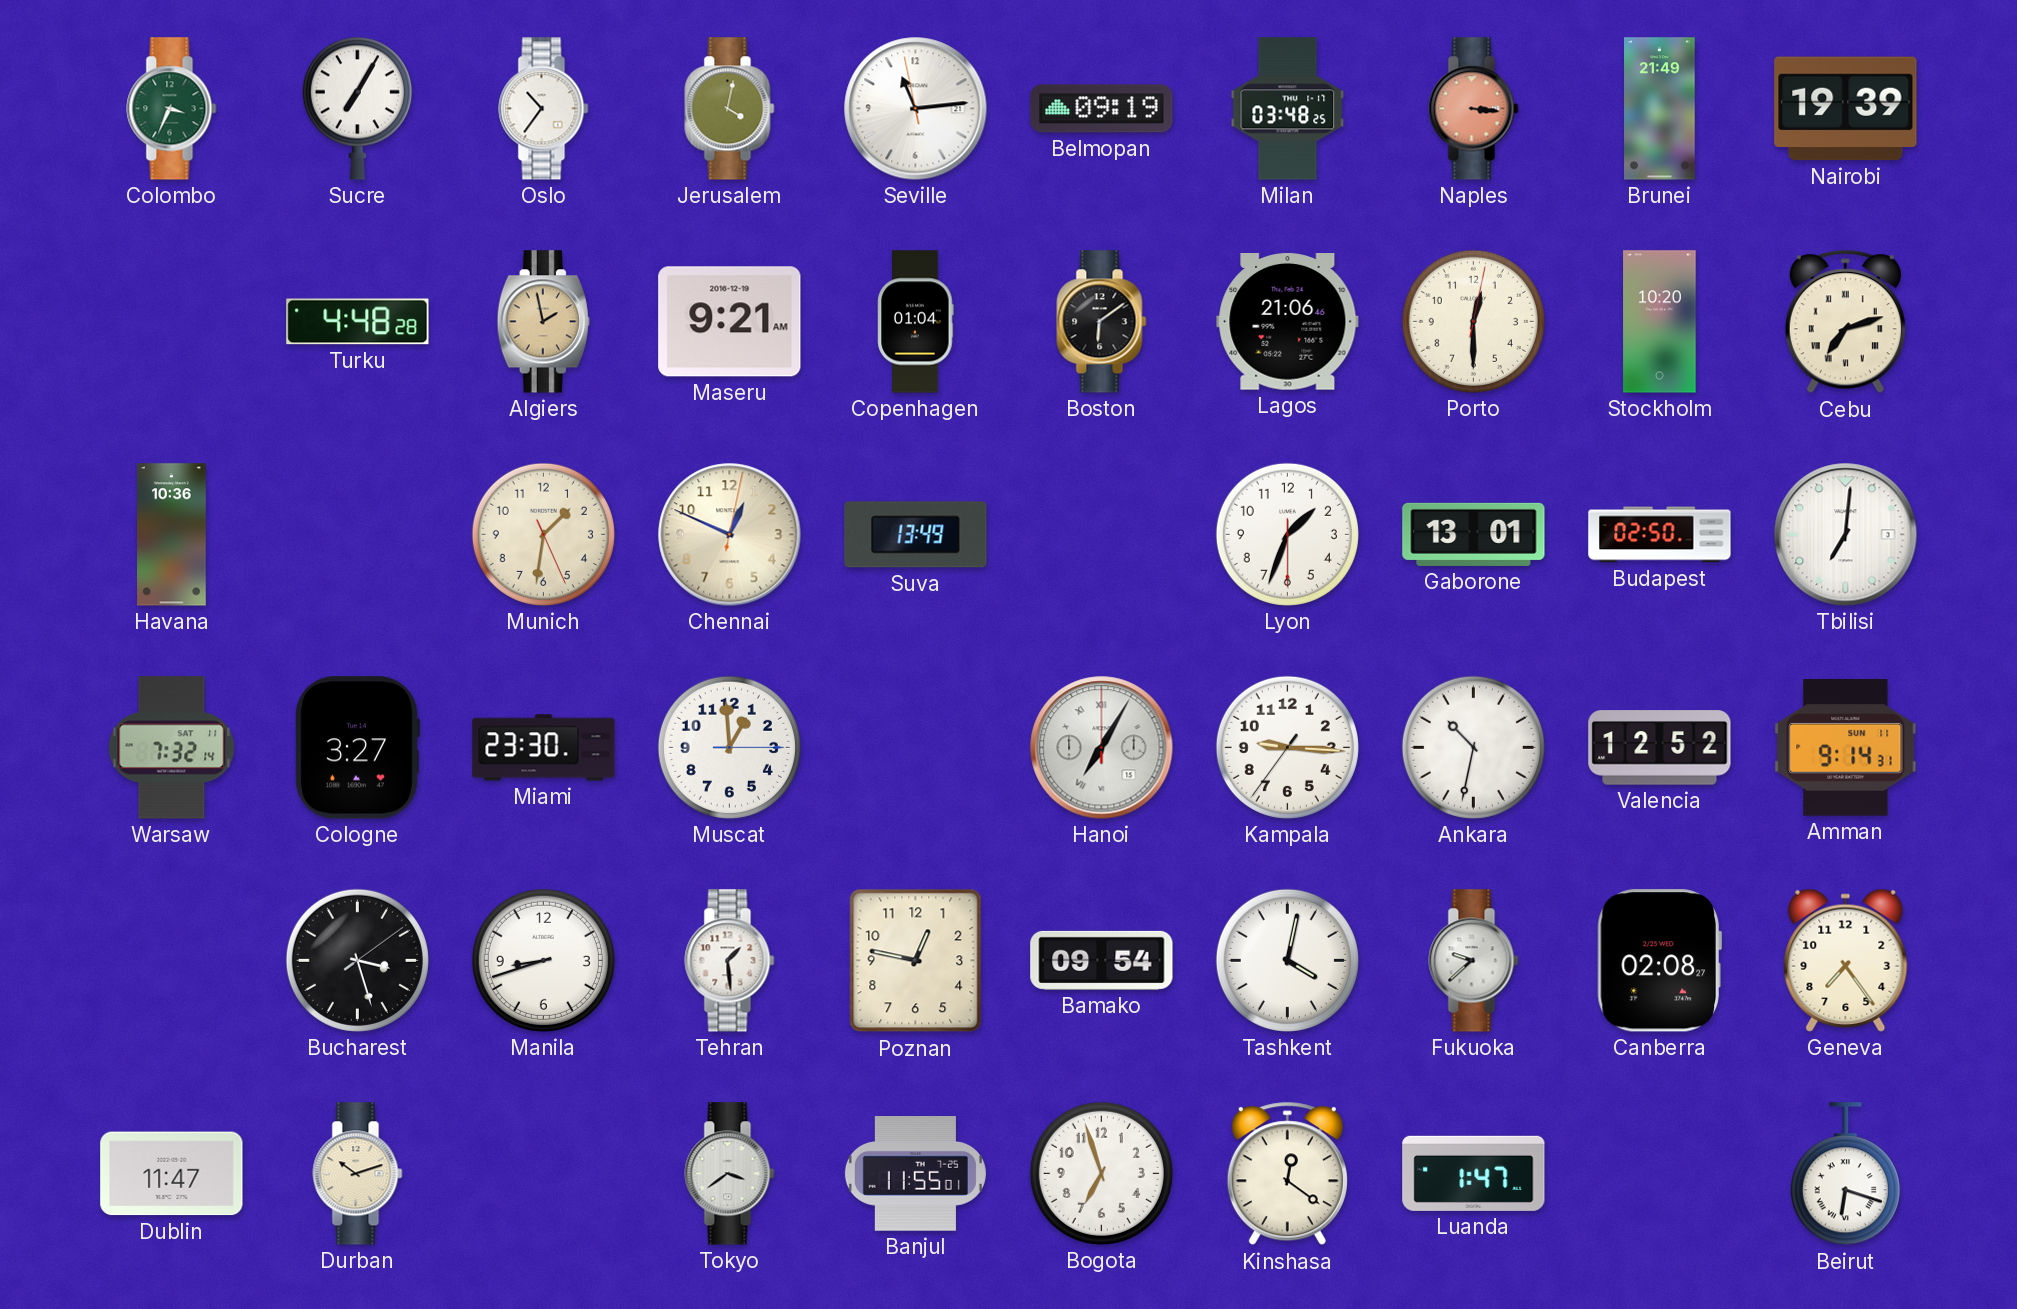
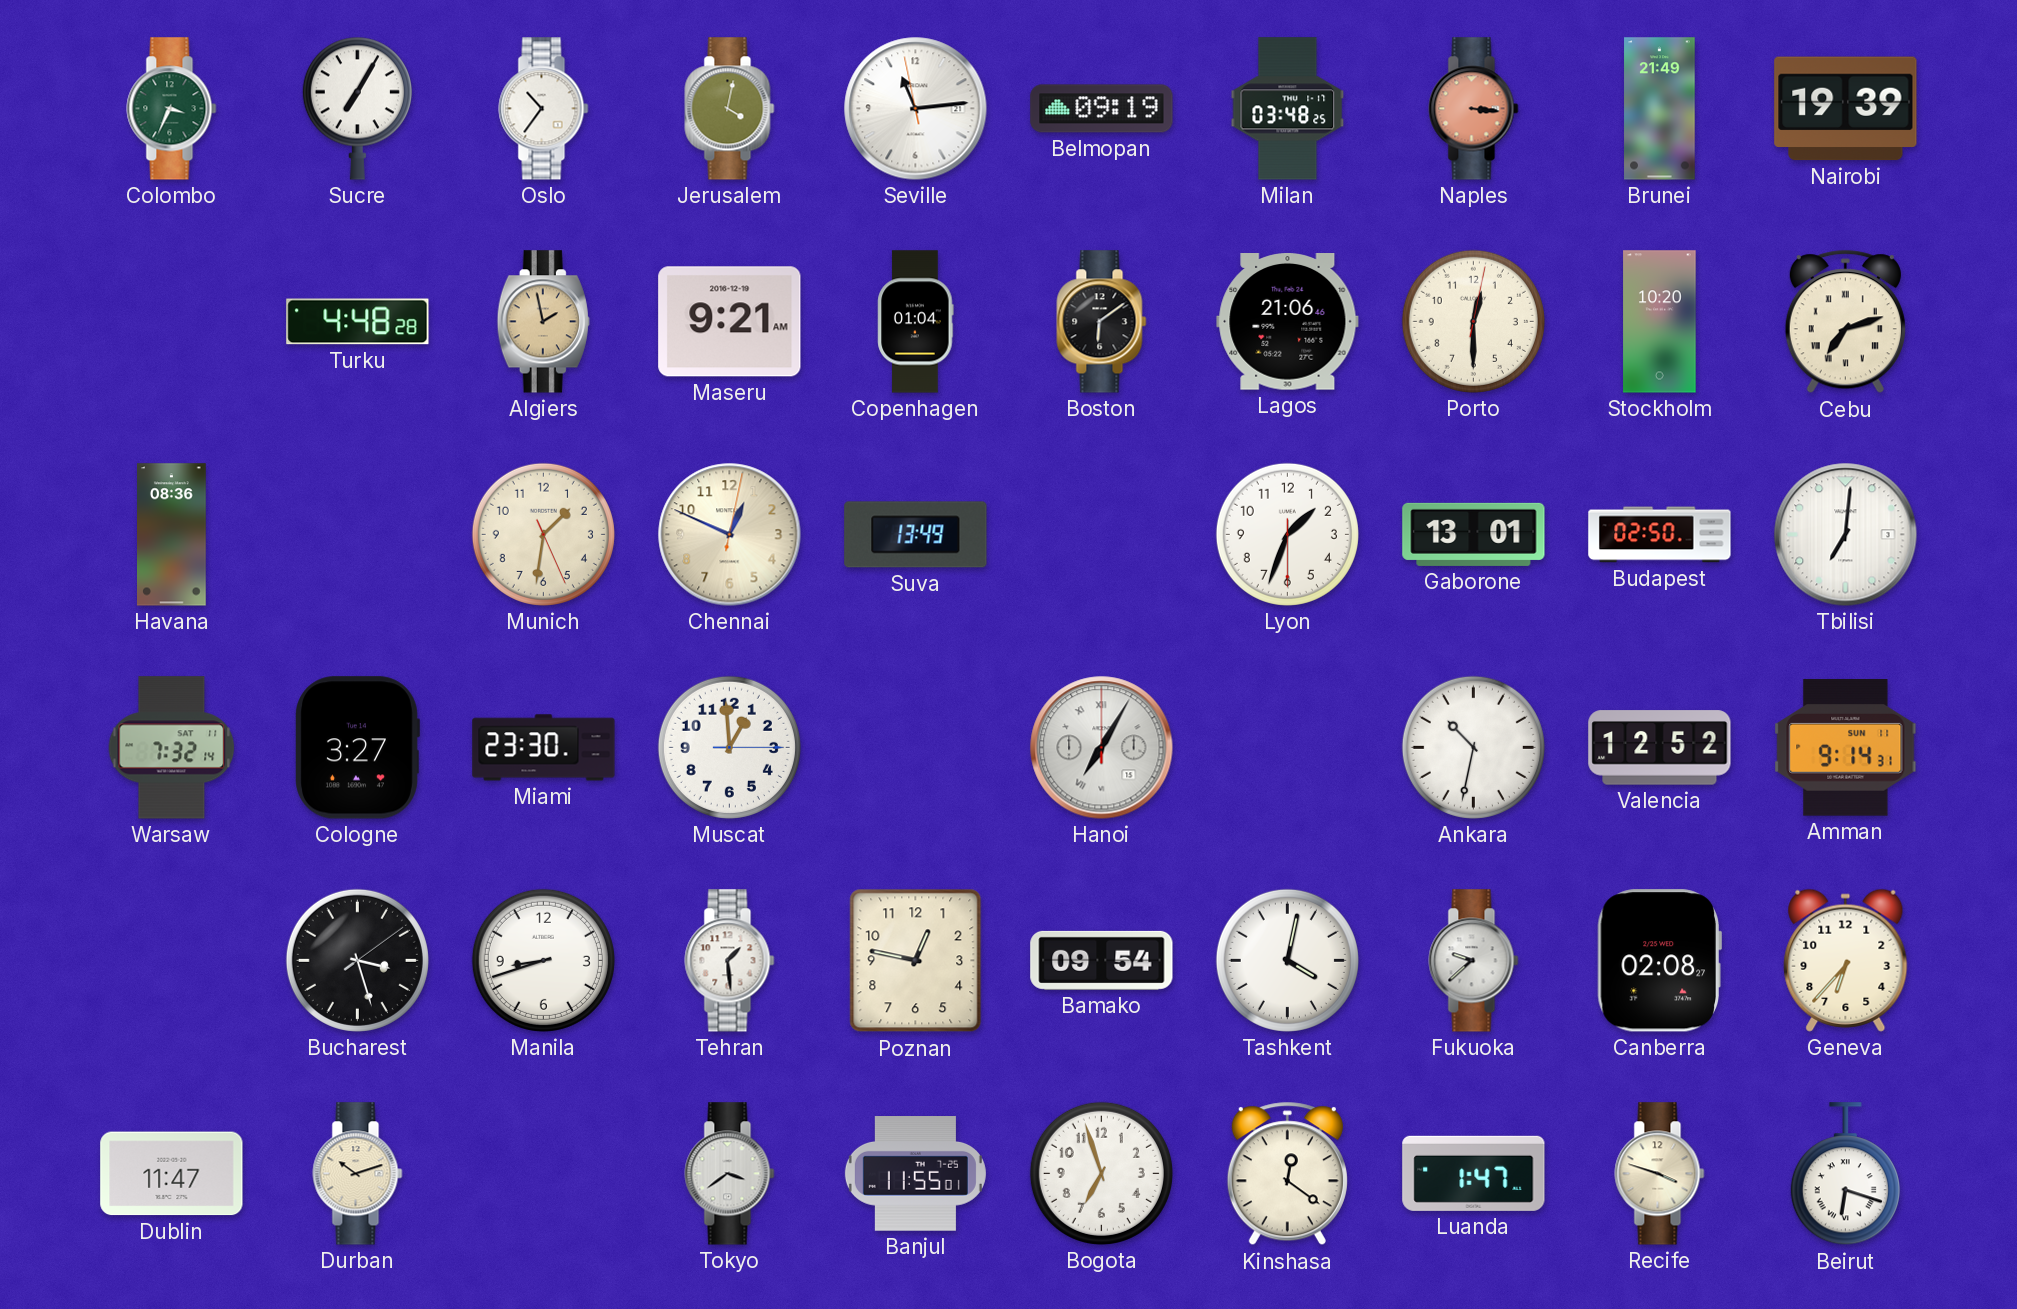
Havana: 10:36 -> 08:36 (172, 535)
Kampala: 9:15 -> none (1287, 747)
Geneva: 7:24 -> 6:37 (1846, 960)
Recife: none -> 3:48 (1660, 1174)
